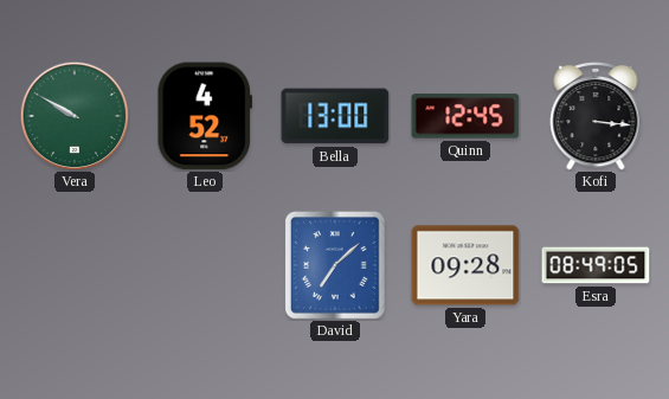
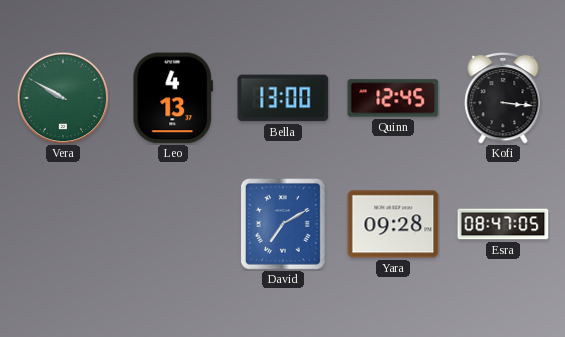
Leo: 4:52 -> 4:13 (172, 98)
David: 7:08 -> 7:10 (284, 225)
Esra: 08:49 -> 08:47 (503, 224)
